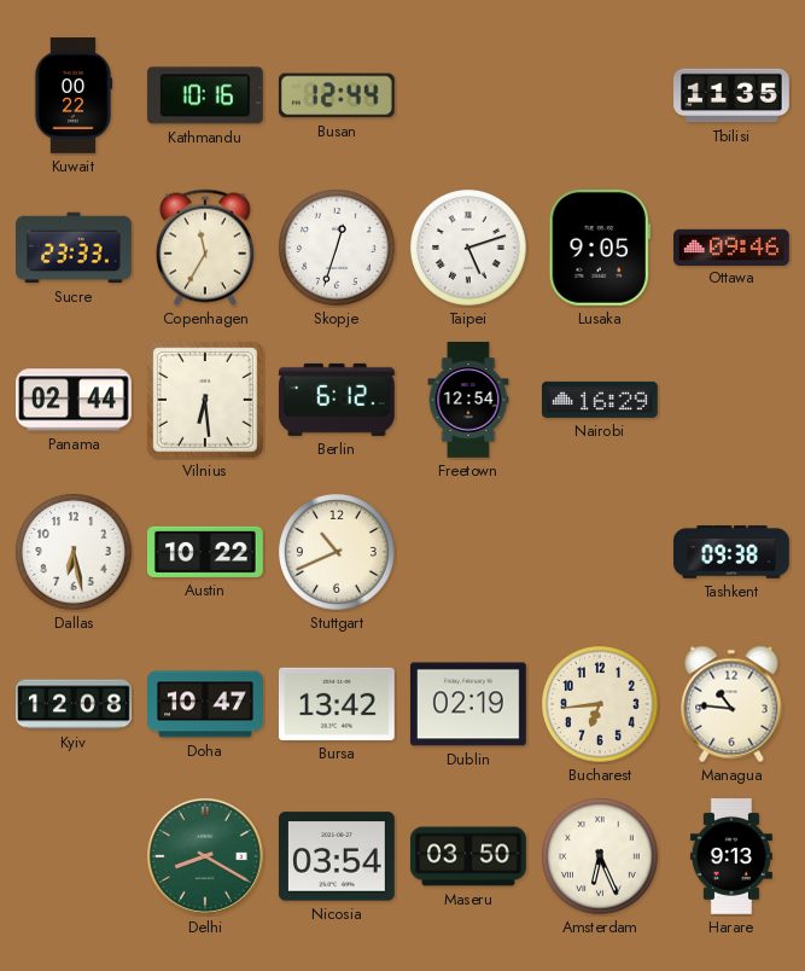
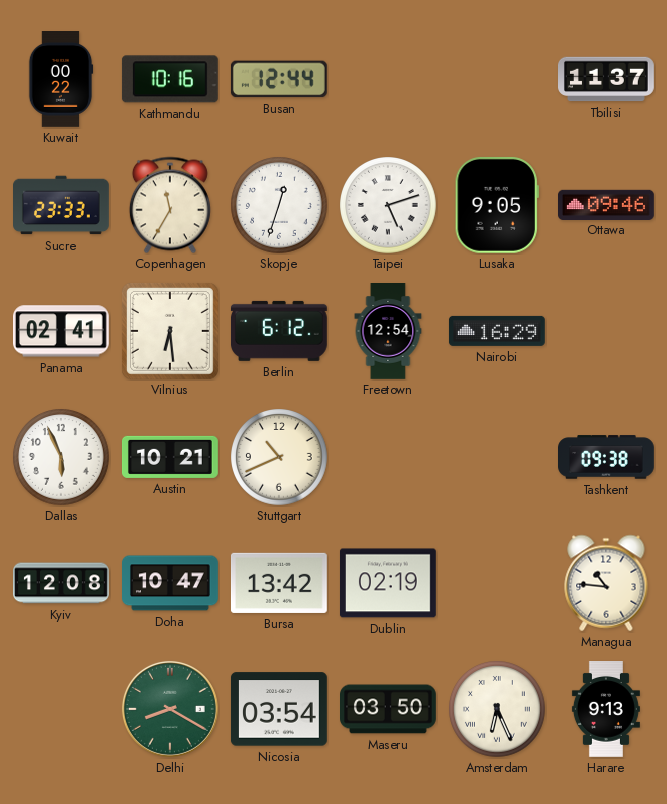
Tbilisi: 11:35 -> 11:37 (607, 79)
Panama: 02:44 -> 02:41 (62, 331)
Dallas: 6:28 -> 5:56 (62, 458)
Austin: 10:22 -> 10:21 (171, 457)
Bucharest: 6:44 -> none (601, 705)
